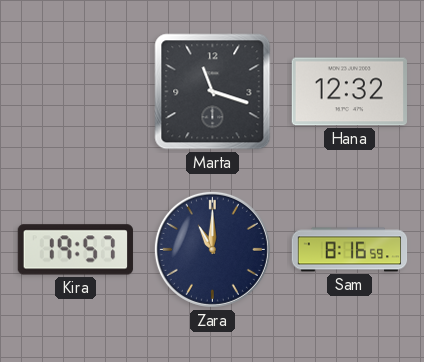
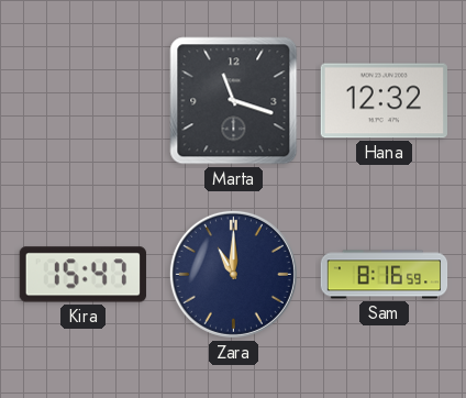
Kira: 19:57 -> 15:47 (82, 275)
